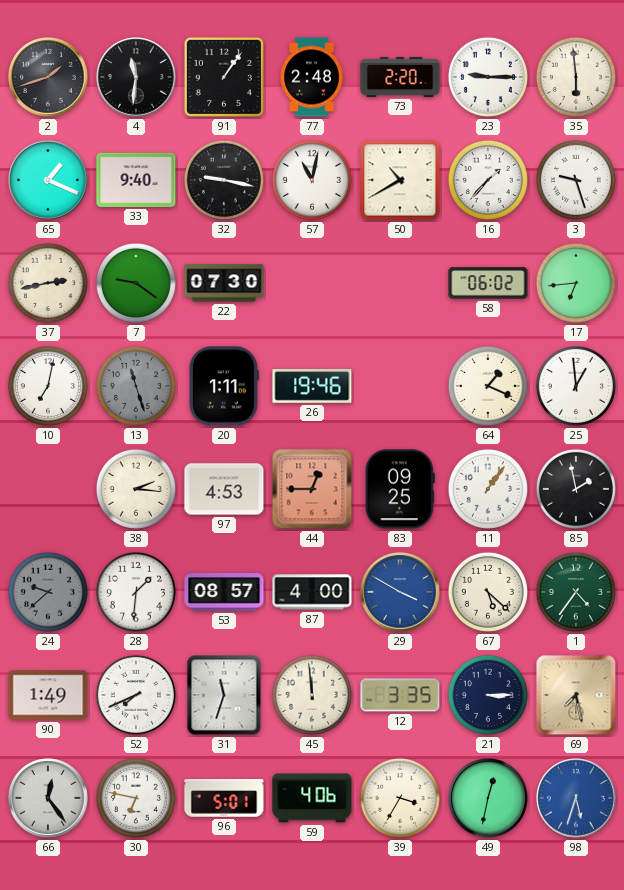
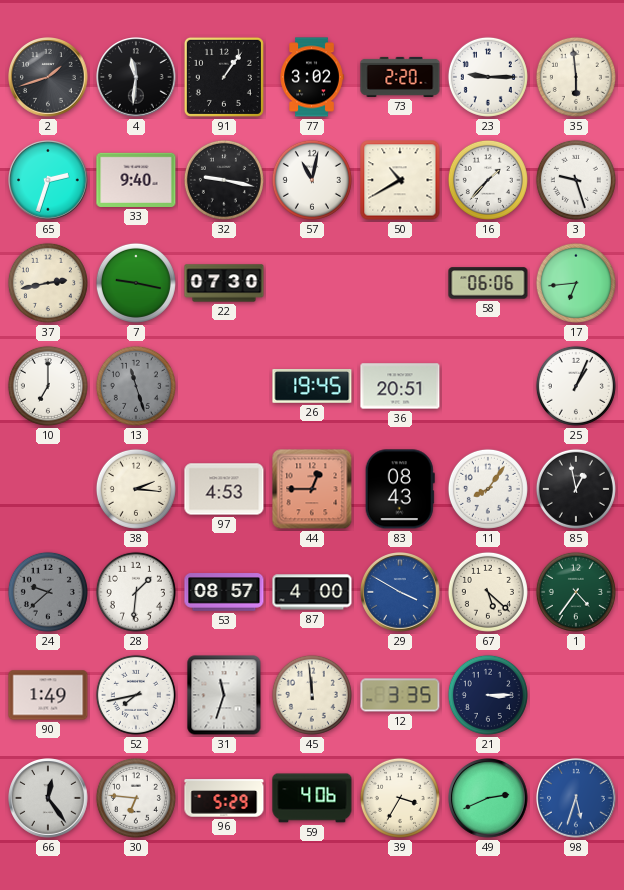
77: 2:48 -> 3:02 (312, 77)
65: 1:19 -> 2:33 (48, 180)
7: 9:21 -> 9:17 (136, 283)
58: 06:02 -> 06:06 (488, 283)
10: 7:02 -> 7:00 (48, 386)
20: 1:11 -> none (224, 386)
26: 19:46 -> 19:45 (312, 387)
36: none -> 20:51 (400, 386)
64: 1:19 -> none (488, 386)
25: 12:59 -> 1:04 (576, 386)
83: 09:25 -> 08:43 (400, 489)
11: 1:06 -> 8:06 (488, 489)
85: 1:58 -> 12:58 (576, 489)
52: 7:41 -> 7:43 (136, 695)
69: 7:28 -> none (576, 695)
30: 6:47 -> 6:46 (136, 798)
96: 5:01 -> 5:29 (224, 798)
49: 12:32 -> 2:41 (488, 798)
